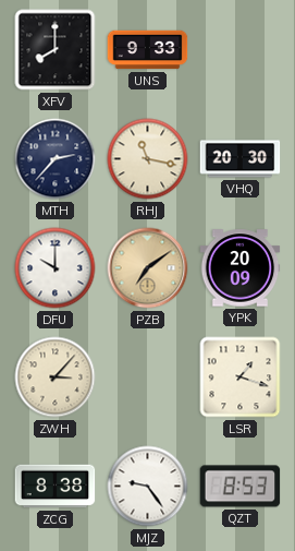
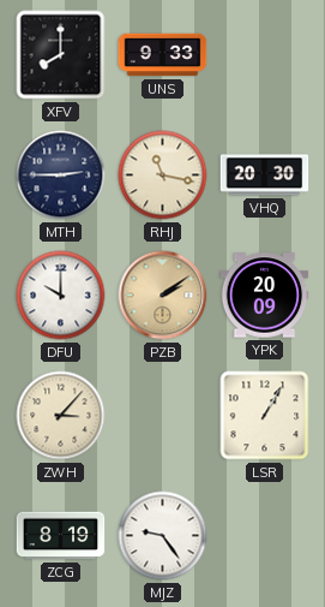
MTH: 2:37 -> 2:45 (61, 175)
PZB: 7:09 -> 2:09 (163, 296)
LSR: 1:18 -> 1:05 (265, 416)
ZCG: 8:38 -> 8:19 (61, 536)
QZT: 8:53 -> none (241, 487)
